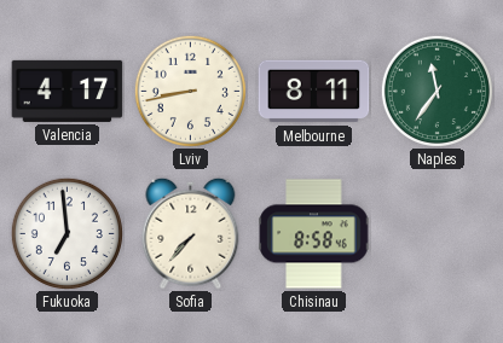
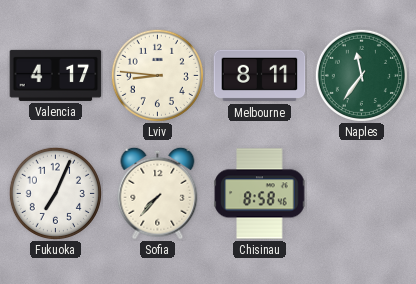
Lviv: 8:43 -> 8:46 (157, 75)
Fukuoka: 6:59 -> 7:04 (55, 193)
